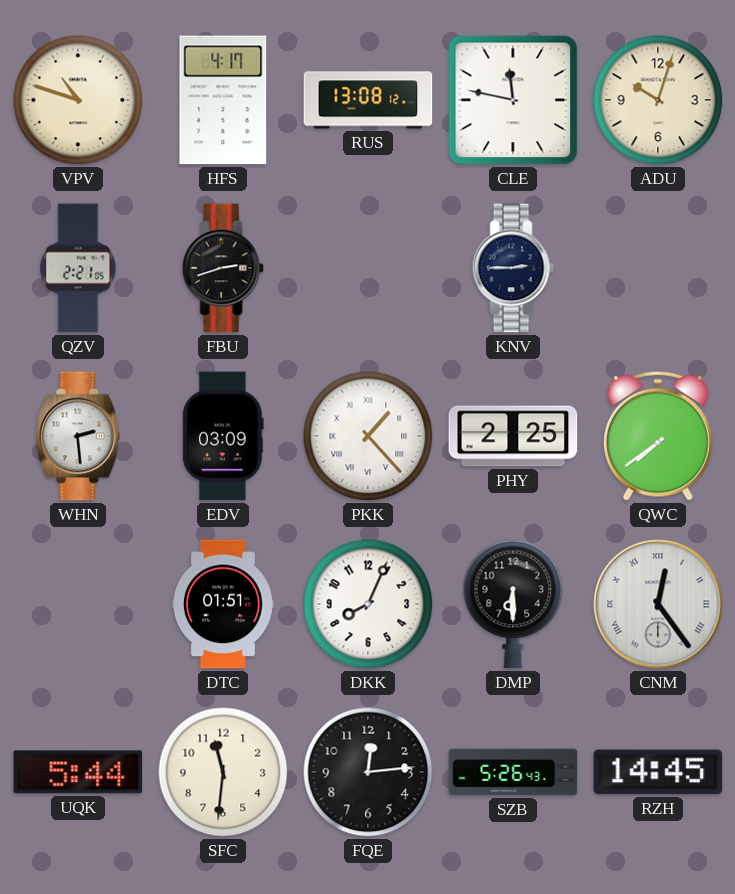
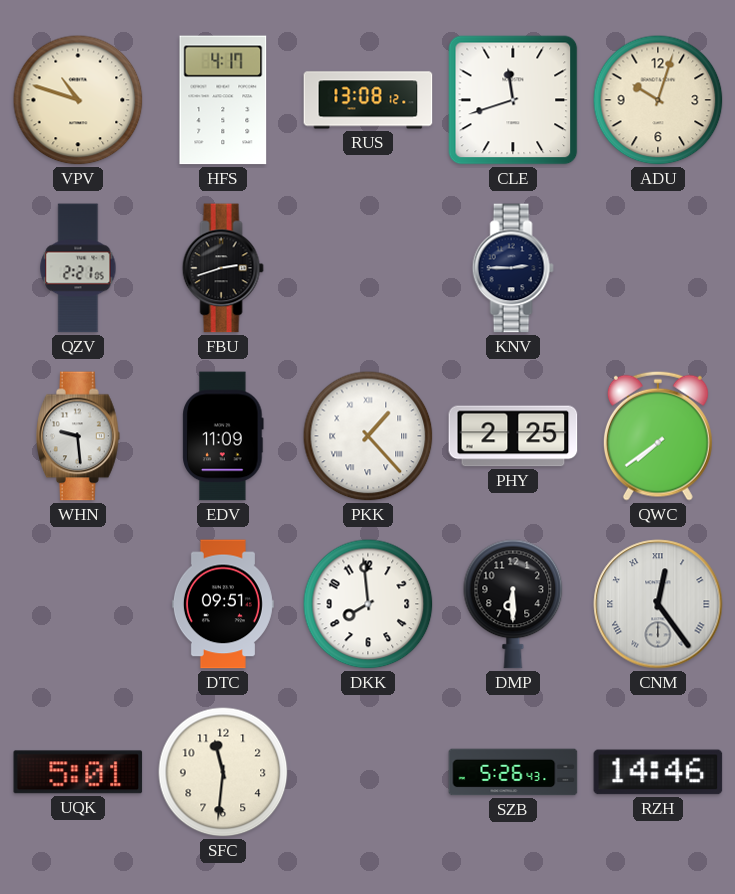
CLE: 11:47 -> 11:42 (513, 100)
WHN: 2:29 -> 9:29 (78, 436)
EDV: 03:09 -> 11:09 (223, 436)
DTC: 01:51 -> 09:51 (223, 604)
DKK: 8:04 -> 7:59 (368, 604)
UQK: 5:44 -> 5:01 (78, 772)
FQE: 12:14 -> none (368, 772)
RZH: 14:45 -> 14:46 (658, 772)
